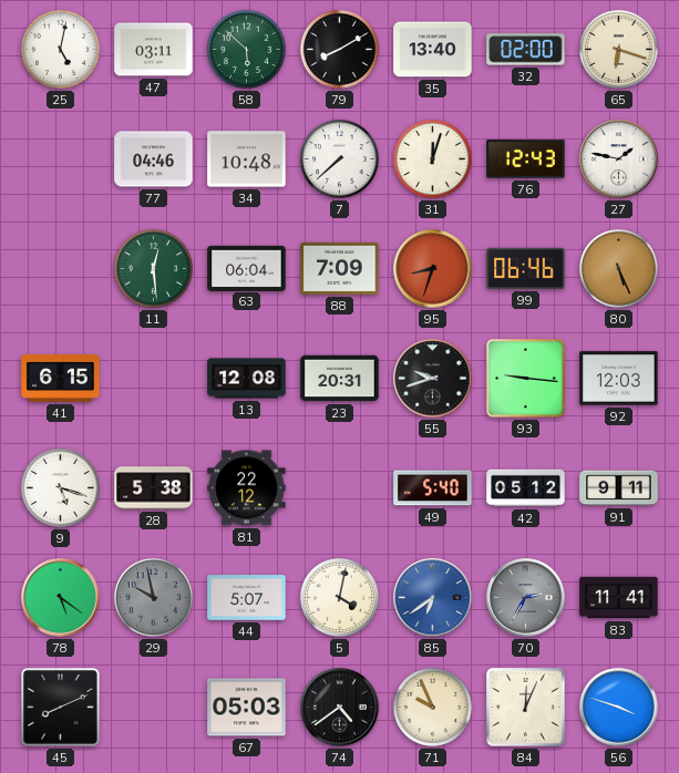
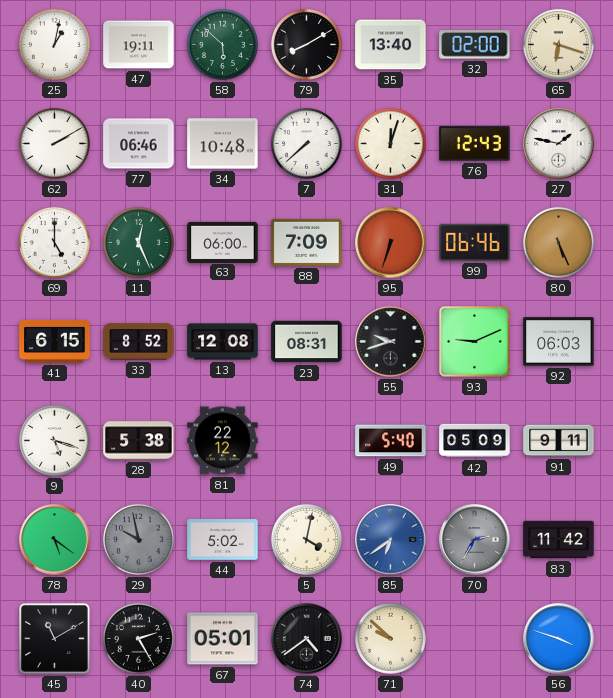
25: 5:02 -> 1:02 (54, 44)
47: 03:11 -> 19:11 (139, 45)
62: none -> 2:10 (54, 143)
77: 04:46 -> 06:46 (139, 144)
69: none -> 5:00 (54, 242)
11: 12:29 -> 12:26 (138, 242)
63: 06:04 -> 06:00 (223, 242)
95: 8:33 -> 6:33 (391, 243)
33: none -> 8:52 (139, 342)
23: 20:31 -> 08:31 (307, 342)
93: 9:16 -> 9:11 (475, 342)
92: 12:03 -> 06:03 (559, 342)
42: 05:12 -> 05:09 (475, 441)
44: 5:07 -> 5:02 (223, 540)
83: 11:41 -> 11:42 (559, 540)
45: 8:11 -> 11:10 (55, 639)
40: none -> 2:25 (138, 638)
67: 05:03 -> 05:01 (223, 639)
71: 9:56 -> 9:52 (390, 638)
84: 12:04 -> none (526, 708)
